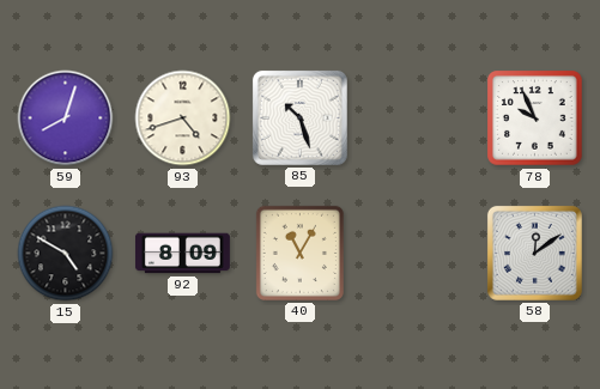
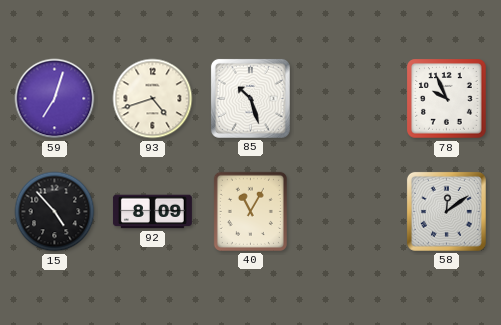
59: 8:03 -> 7:03 (55, 99)
15: 4:50 -> 4:53 (55, 212)
